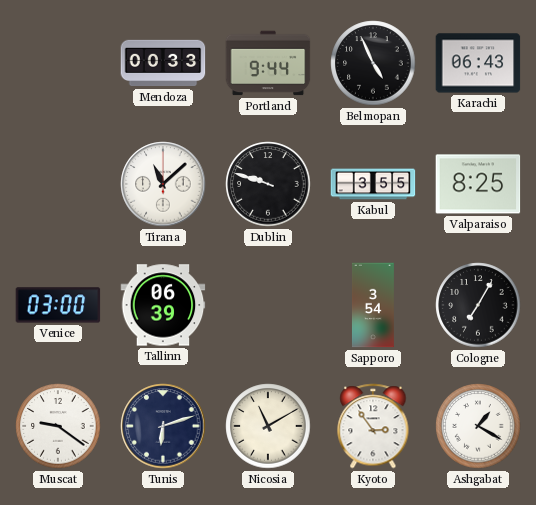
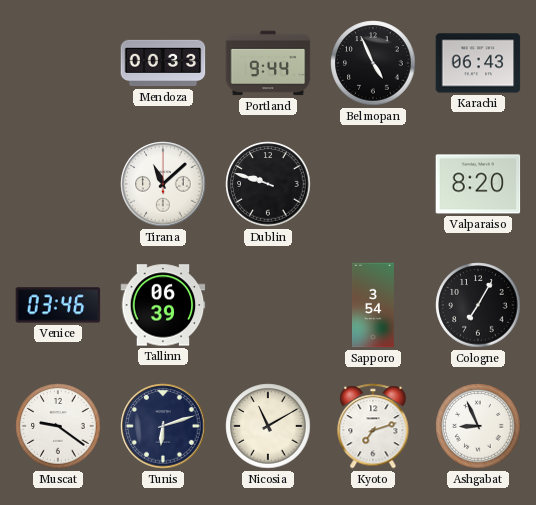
Kabul: 3:55 -> none (373, 184)
Valparaiso: 8:25 -> 8:20 (478, 184)
Venice: 03:00 -> 03:46 (58, 305)
Kyoto: 2:54 -> 7:12 (373, 426)
Ashgabat: 1:20 -> 8:56 (478, 426)
